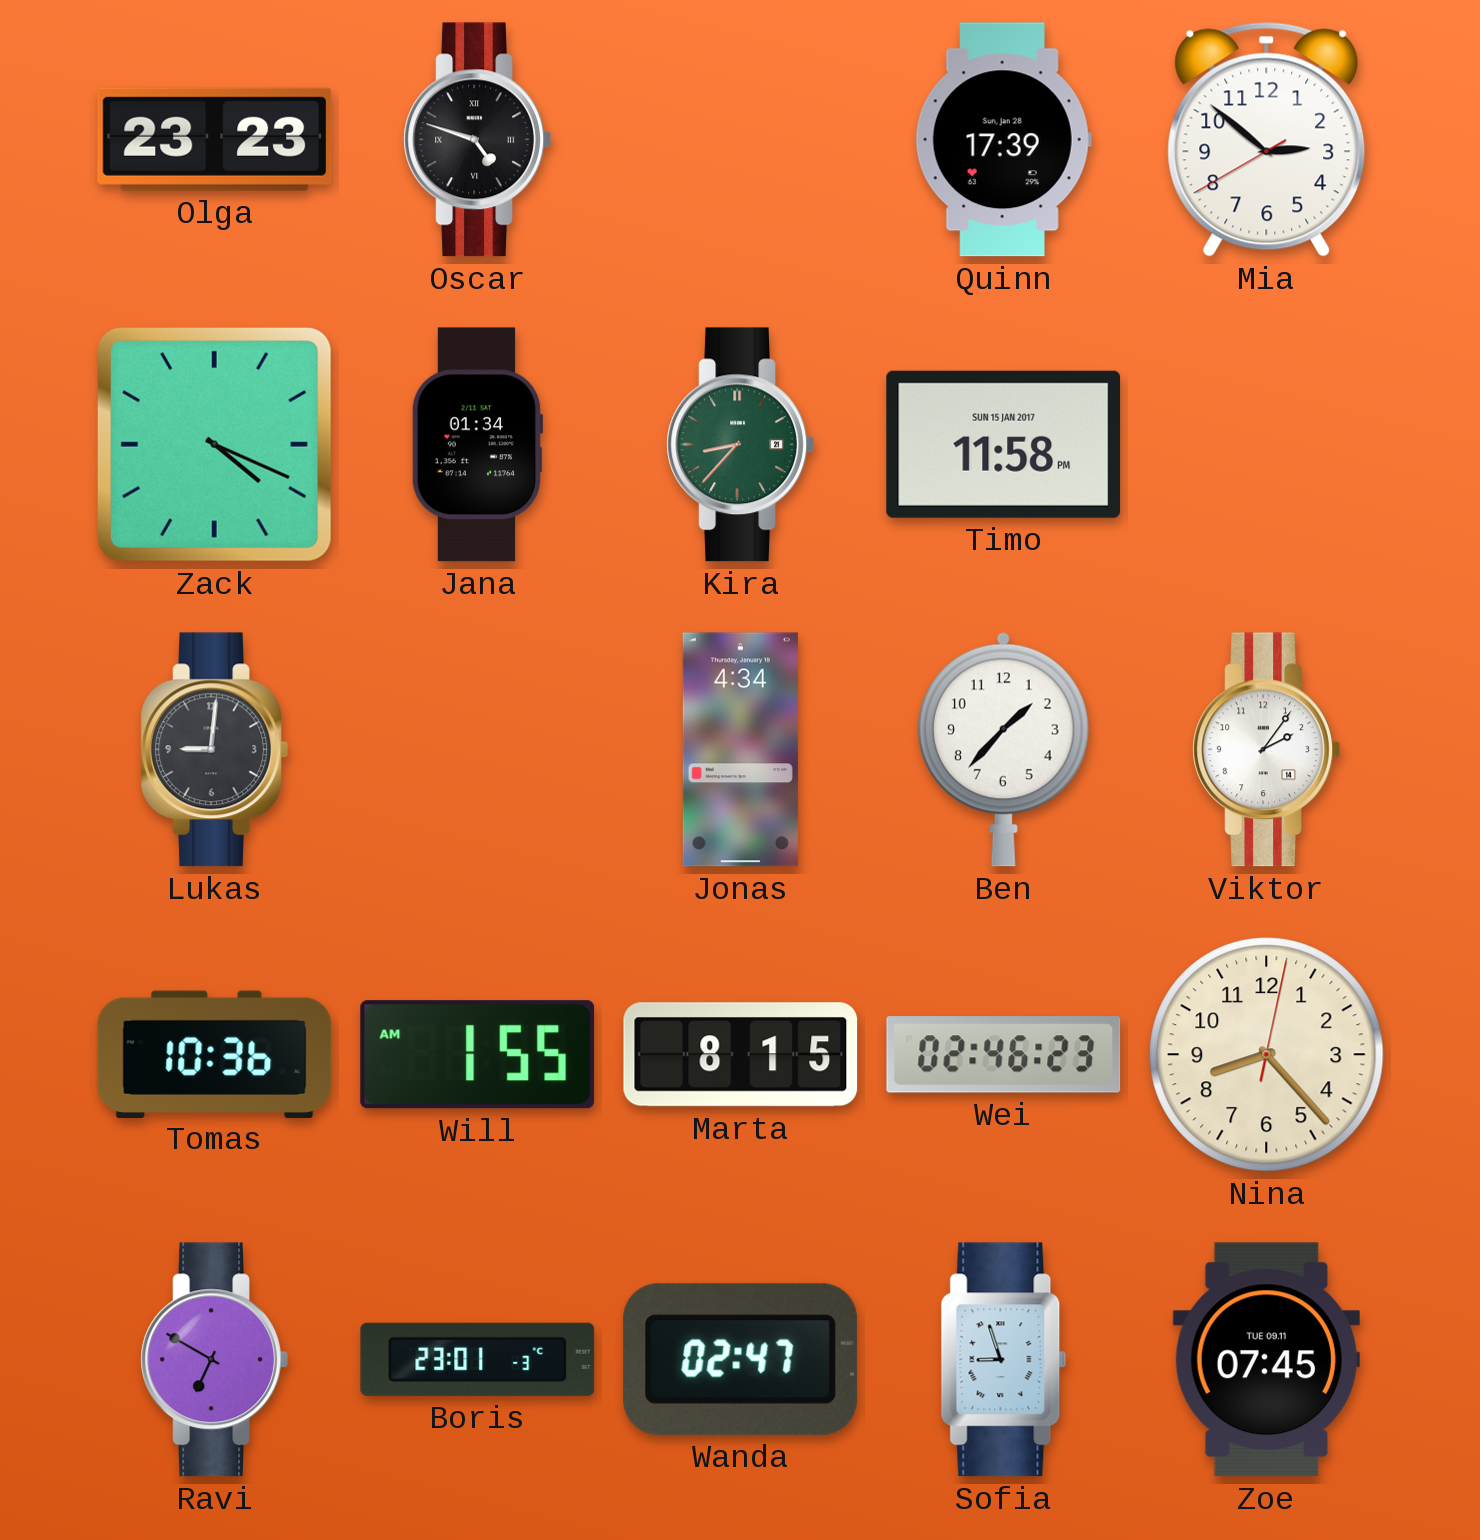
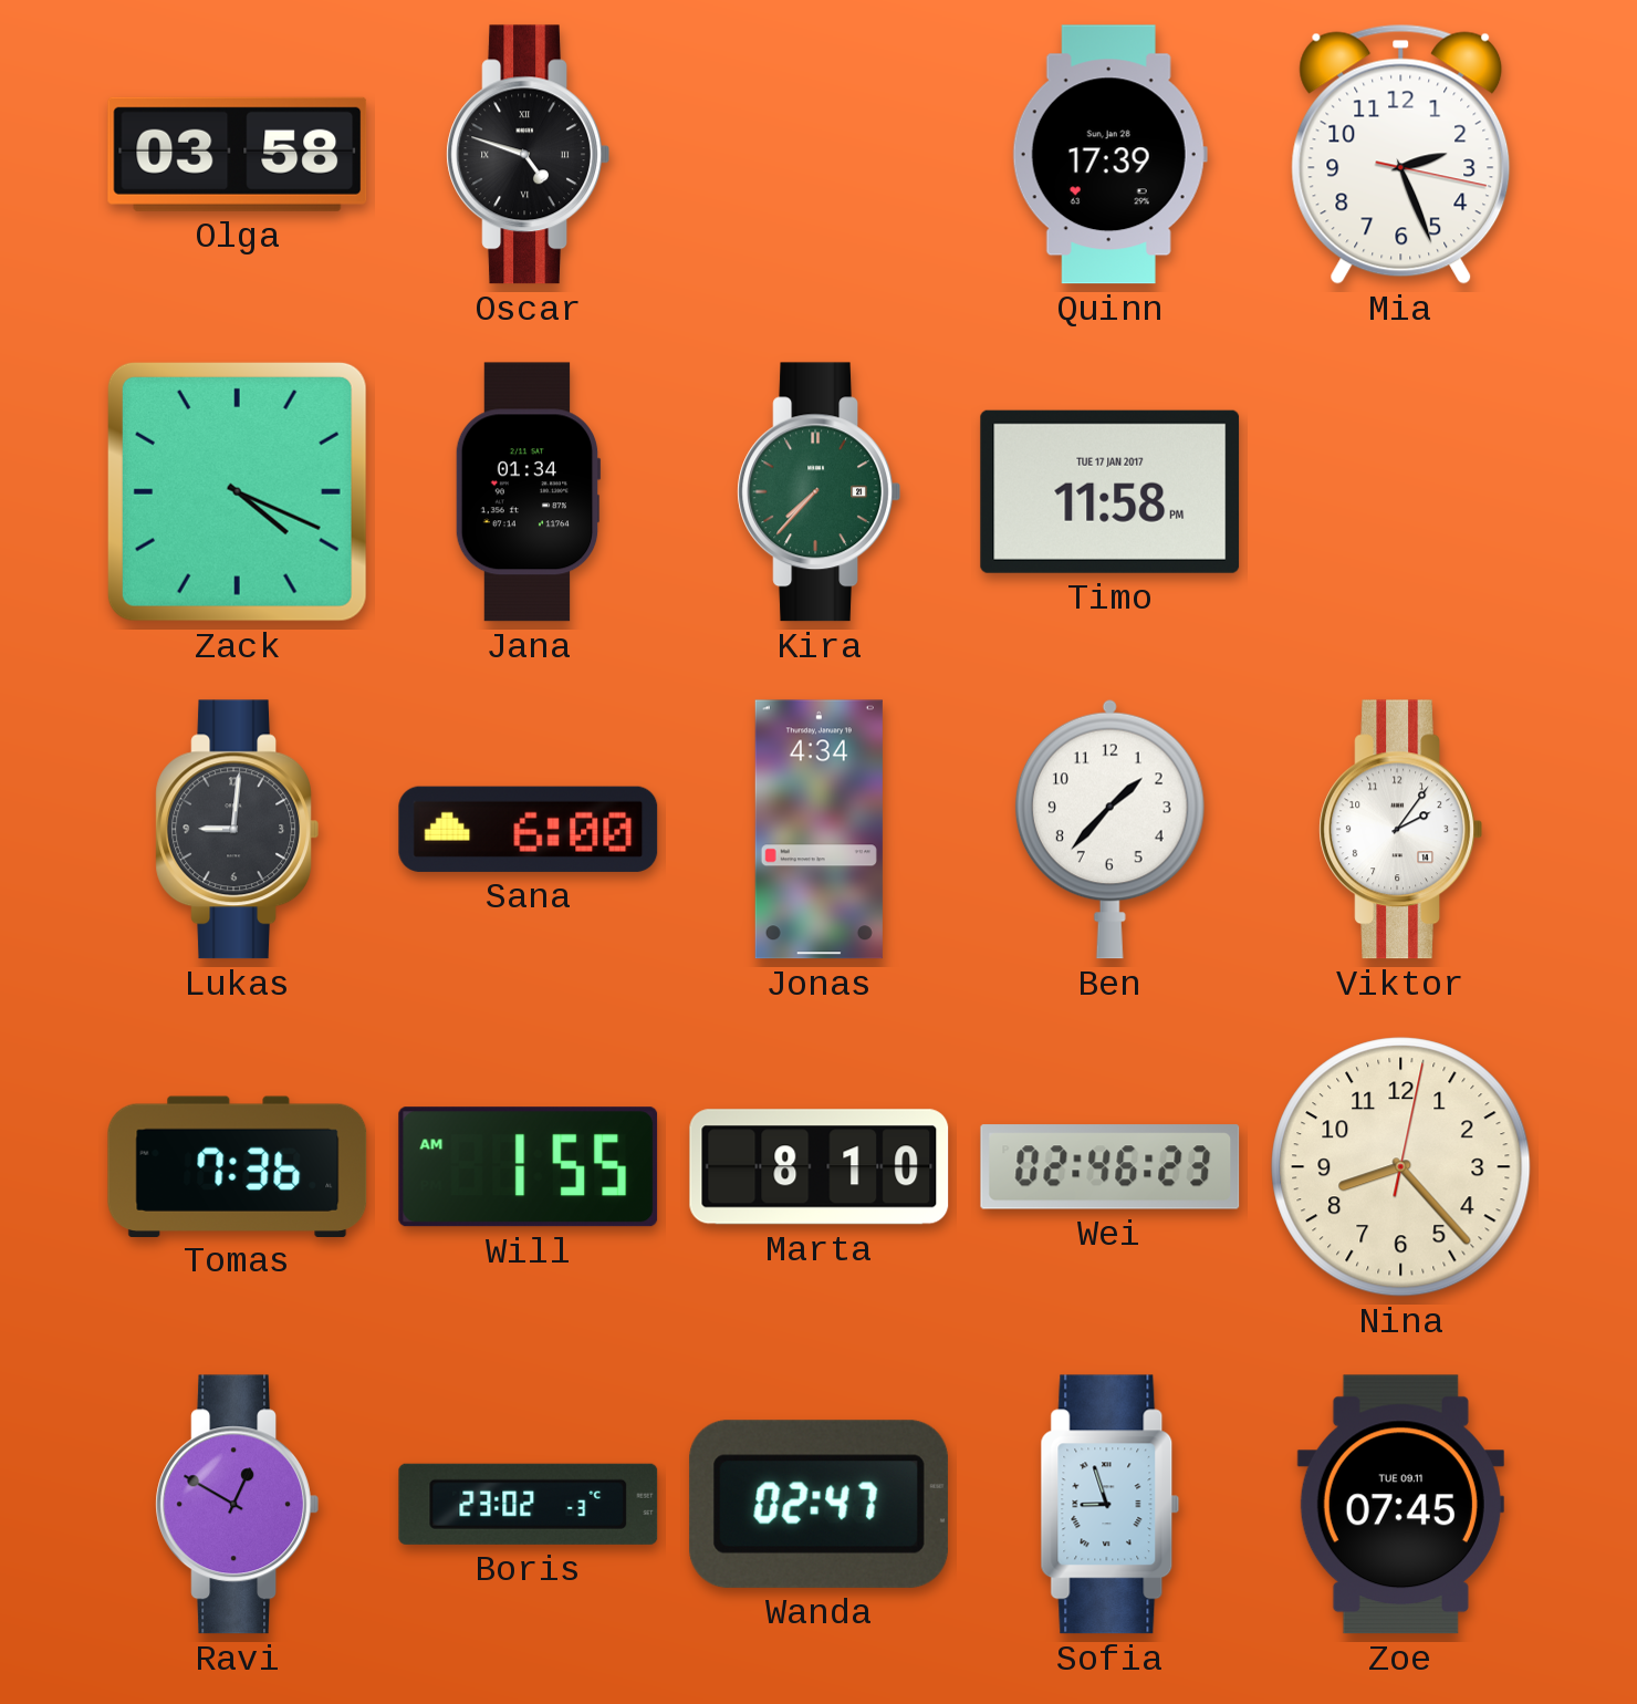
Olga: 23:23 -> 03:58 (238, 154)
Mia: 2:51 -> 2:26 (1401, 154)
Kira: 8:37 -> 7:37 (818, 492)
Timo date: SUN 15 JAN 2017 -> TUE 17 JAN 2017 (1111, 491)
Sana: none -> 6:00 (529, 829)
Tomas: 10:36 -> 7:36 (238, 1166)
Marta: 8:15 -> 8:10 (820, 1167)
Ravi: 6:50 -> 12:50 (237, 1505)
Boris: 23:01 -> 23:02 (529, 1504)
